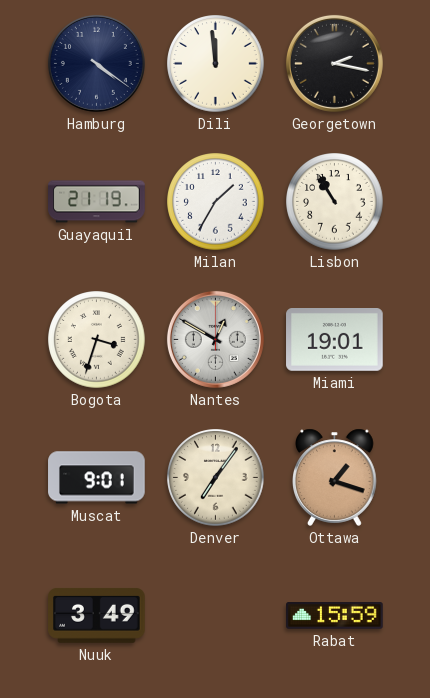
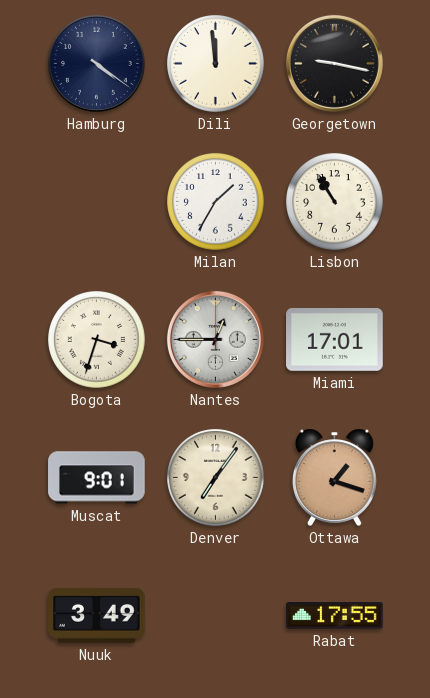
Georgetown: 2:17 -> 9:17 (334, 63)
Guayaquil: 21:19 -> none (97, 202)
Nantes: 12:50 -> 12:45 (215, 339)
Miami: 19:01 -> 17:01 (335, 340)
Rabat: 15:59 -> 17:55 (335, 616)
